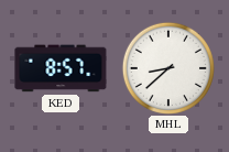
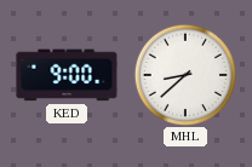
KED: 8:57 -> 9:00 (67, 75)
